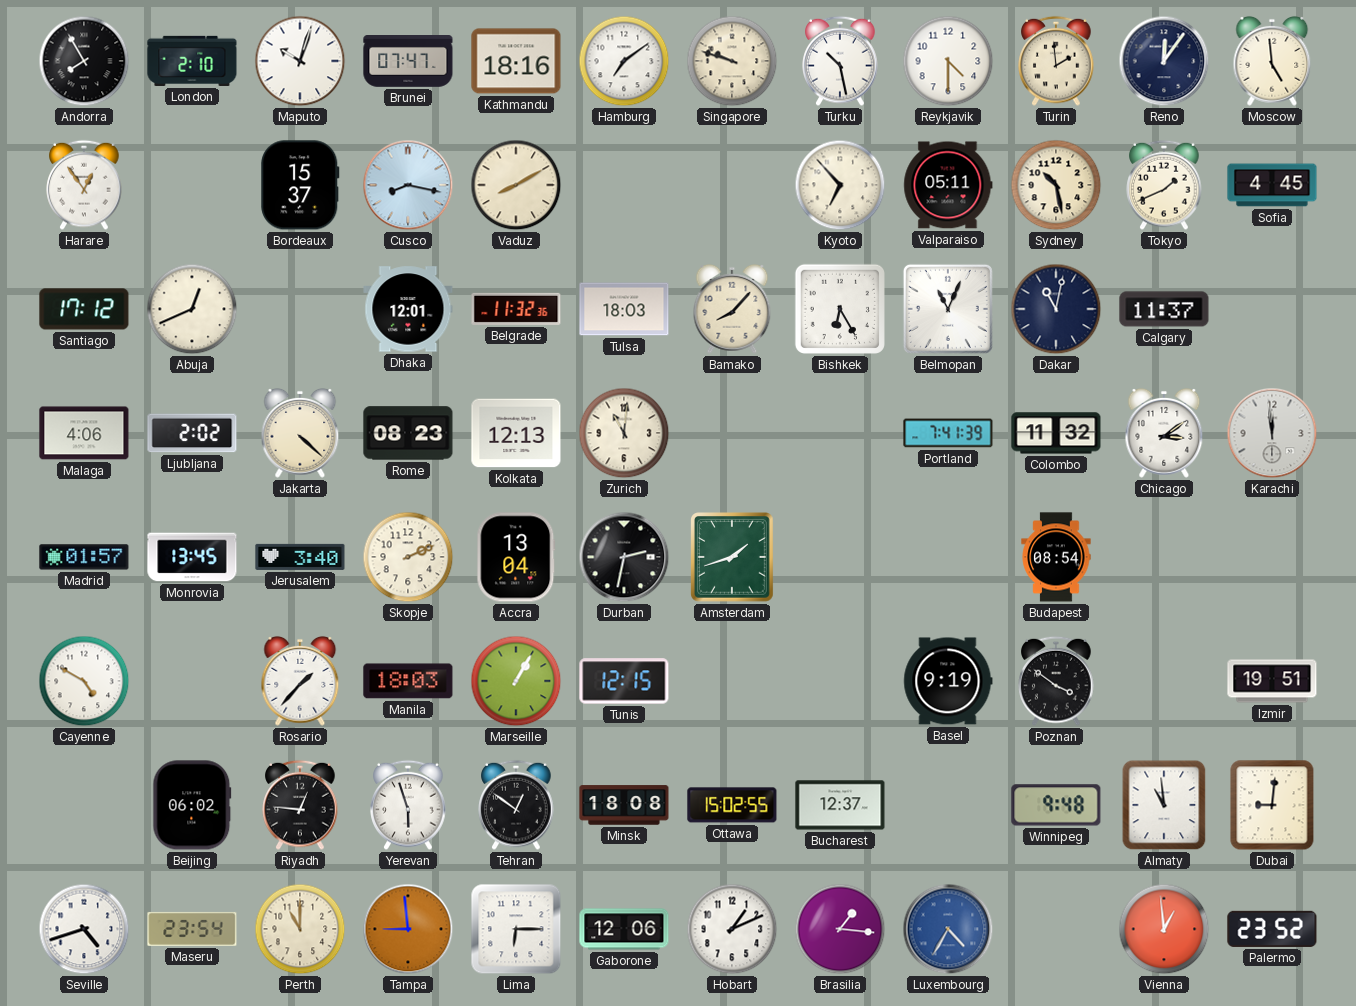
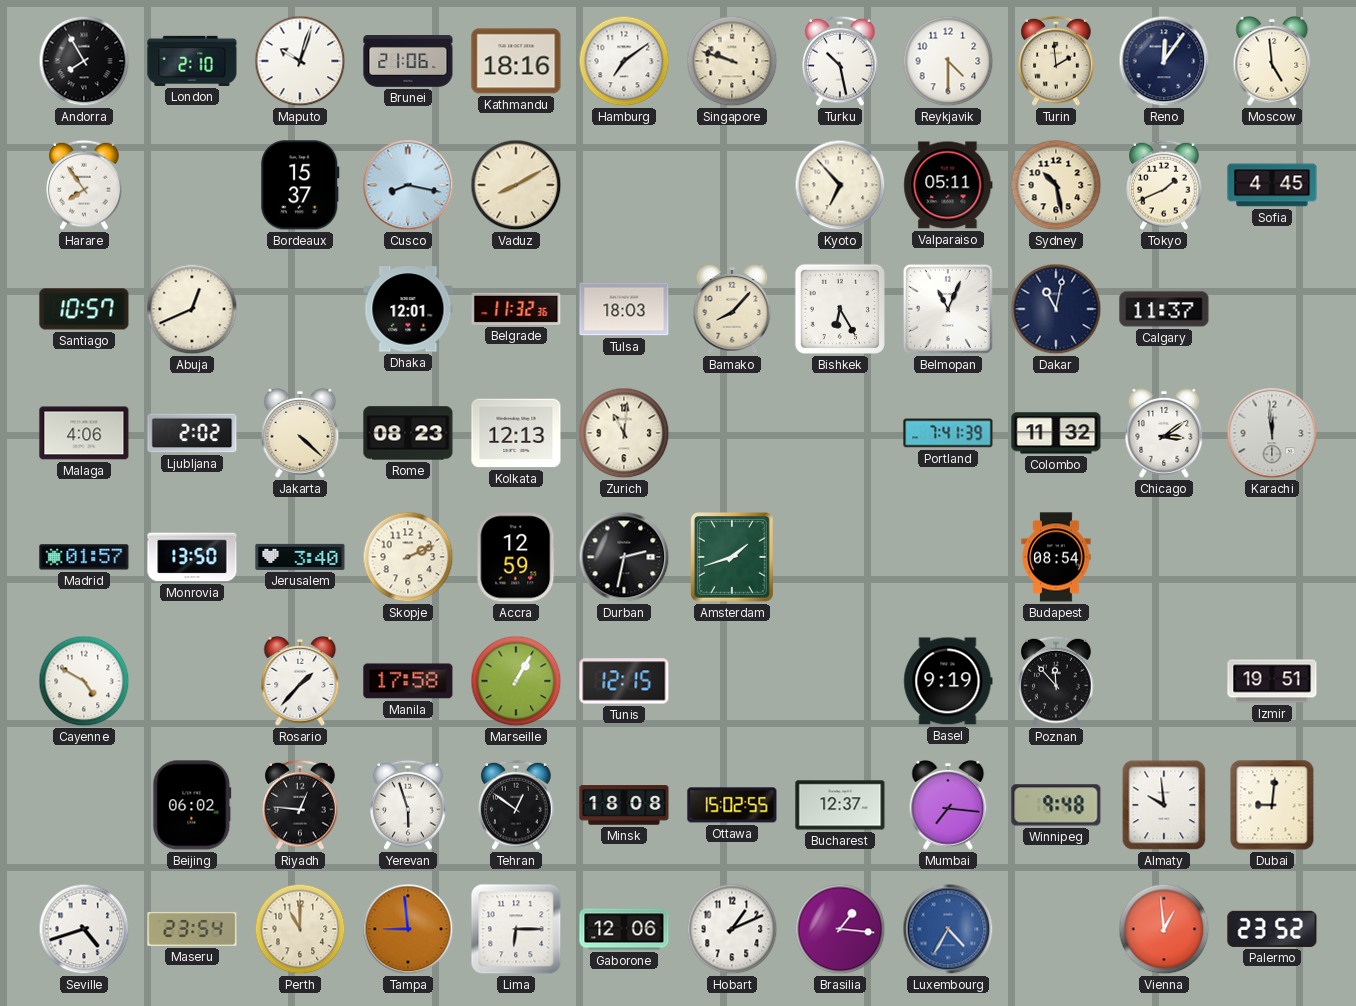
Brunei: 07:47 -> 21:06 (408, 62)
Harare: 12:54 -> 7:54 (84, 185)
Santiago: 17:12 -> 10:57 (84, 309)
Monrovia: 13:45 -> 13:50 (192, 557)
Accra: 13:04 -> 12:59 (516, 557)
Manila: 18:03 -> 17:58 (408, 681)
Poznan: 3:51 -> 11:53 (1056, 681)
Mumbai: none -> 7:16 (948, 805)
Almaty: 10:59 -> 9:59 (1164, 805)
